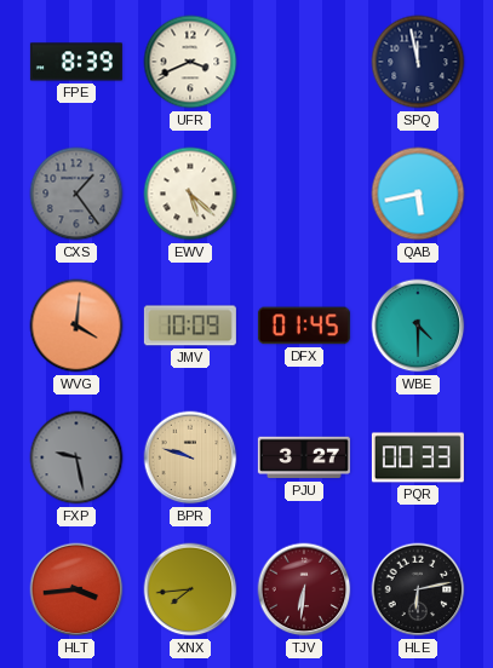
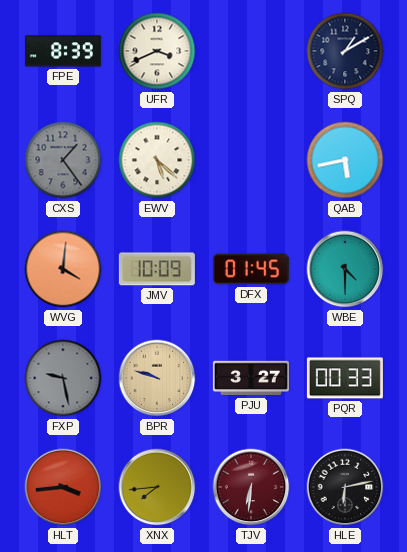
SPQ: 11:58 -> 1:10 (345, 51)
